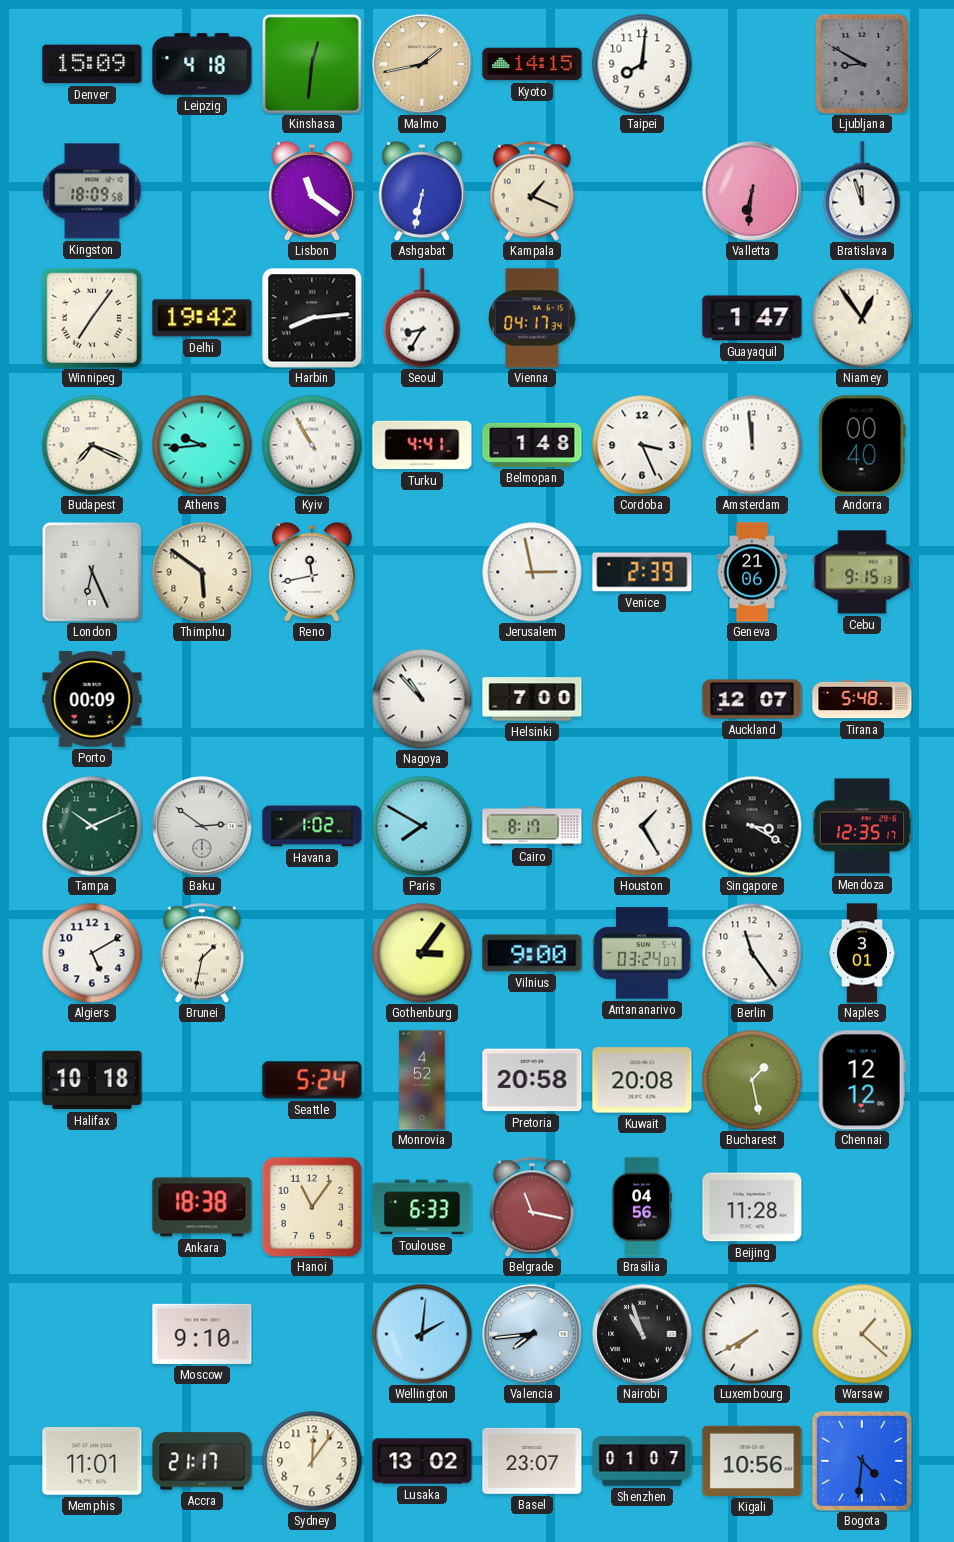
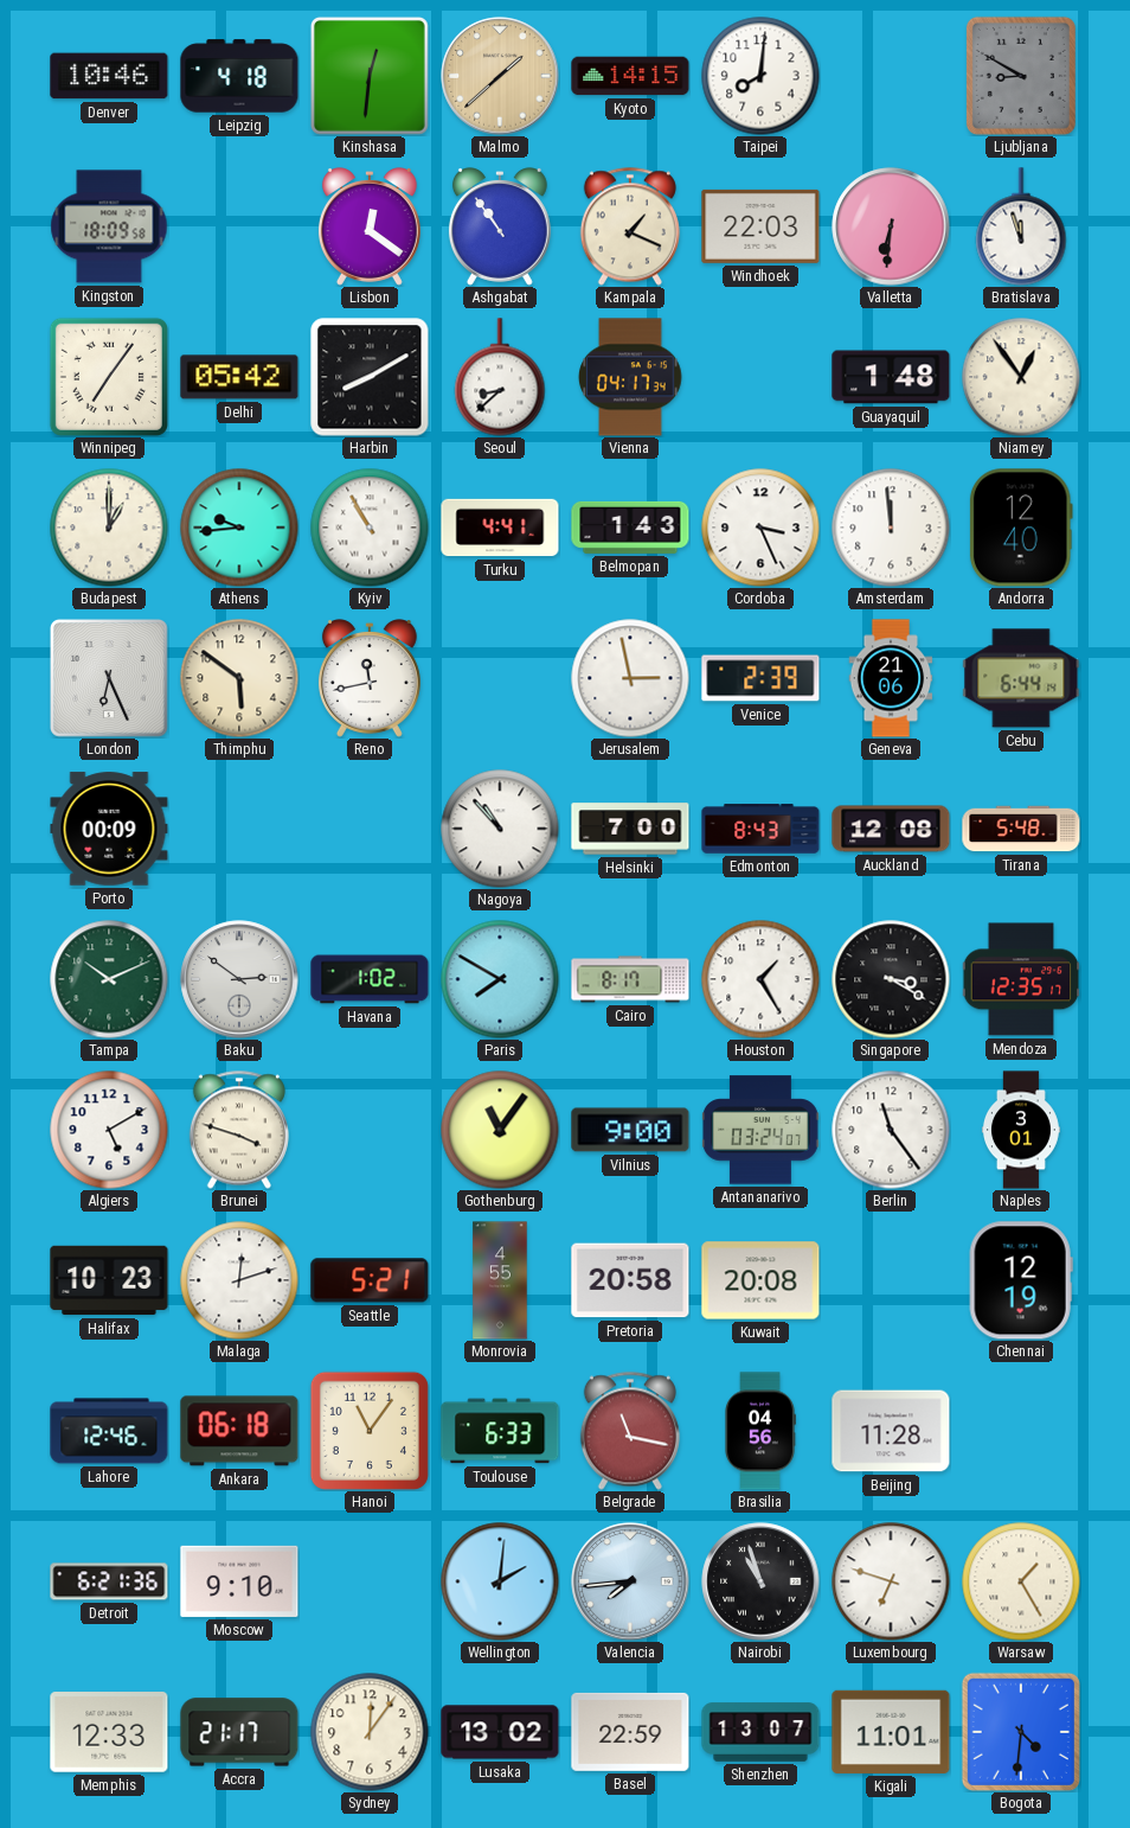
Denver: 15:09 -> 10:46 (109, 76)
Malmo: 1:43 -> 1:38 (500, 76)
Lisbon: 11:21 -> 12:21 (370, 226)
Ashgabat: 6:32 -> 10:54 (500, 226)
Windhoek: none -> 22:03 (760, 226)
Delhi: 19:42 -> 05:42 (239, 377)
Harbin: 8:14 -> 8:10 (370, 377)
Seoul: 8:35 -> 8:38 (500, 377)
Guayaquil: 1:47 -> 1:48 (891, 377)
Budapest: 7:19 -> 1:00 (109, 528)
Belmopan: 1:48 -> 1:43 (630, 528)
Andorra: 00:40 -> 12:40 (1021, 528)
Cebu: 9:15 -> 6:44 (1021, 678)
Edmonton: none -> 8:43 (760, 829)
Auckland: 12:07 -> 12:08 (891, 829)
Brunei: 1:32 -> 3:48 (239, 1130)
Gothenburg: 3:06 -> 11:06 (500, 1130)
Halifax: 10:18 -> 10:23 (109, 1280)
Malaga: none -> 12:12 (239, 1280)
Seattle: 5:24 -> 5:21 (370, 1280)
Monrovia: 4:52 -> 4:55 (500, 1280)
Bucharest: 1:28 -> none (752, 1080)
Chennai: 12:12 -> 12:19 (1021, 1280)
Lahore: none -> 12:46 (109, 1431)
Ankara: 18:38 -> 06:18 (239, 1431)
Detroit: none -> 6:21 (109, 1581)
Luxembourg: 7:40 -> 6:48 (891, 1581)
Warsaw: 1:22 -> 1:25 (1021, 1581)
Memphis: 11:01 -> 12:33 (109, 1732)
Basel: 23:07 -> 22:59 (630, 1732)
Shenzhen: 01:07 -> 13:07 (760, 1732)
Kigali: 10:56 -> 11:01 (891, 1732)
